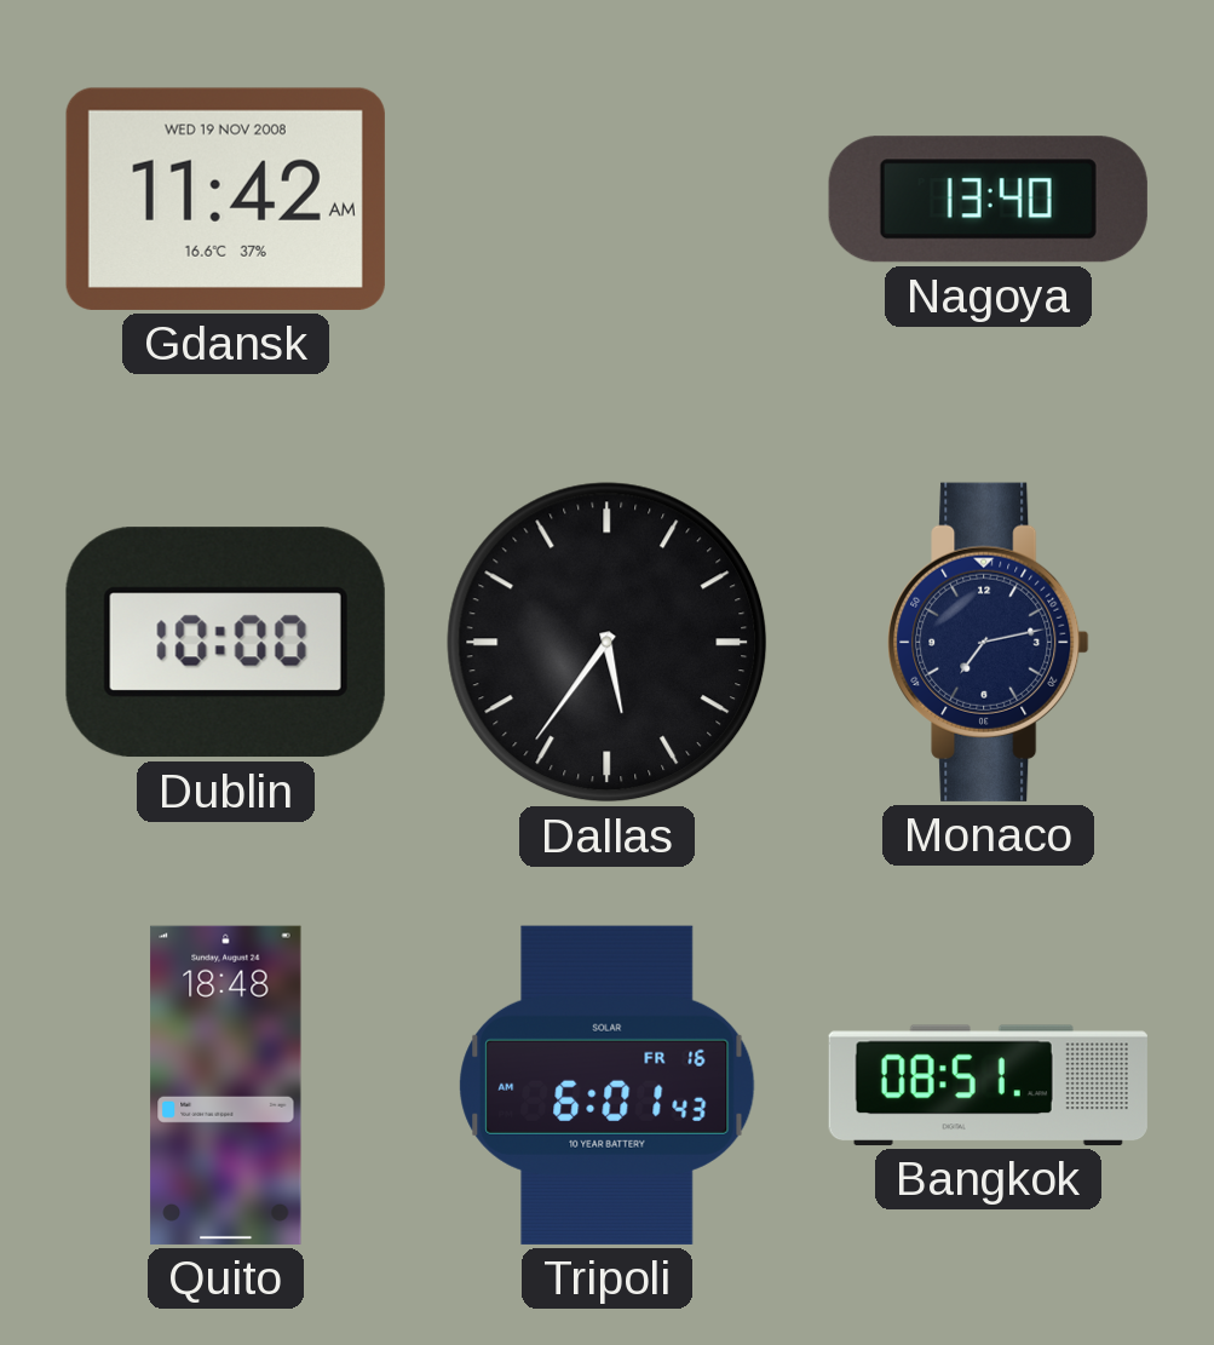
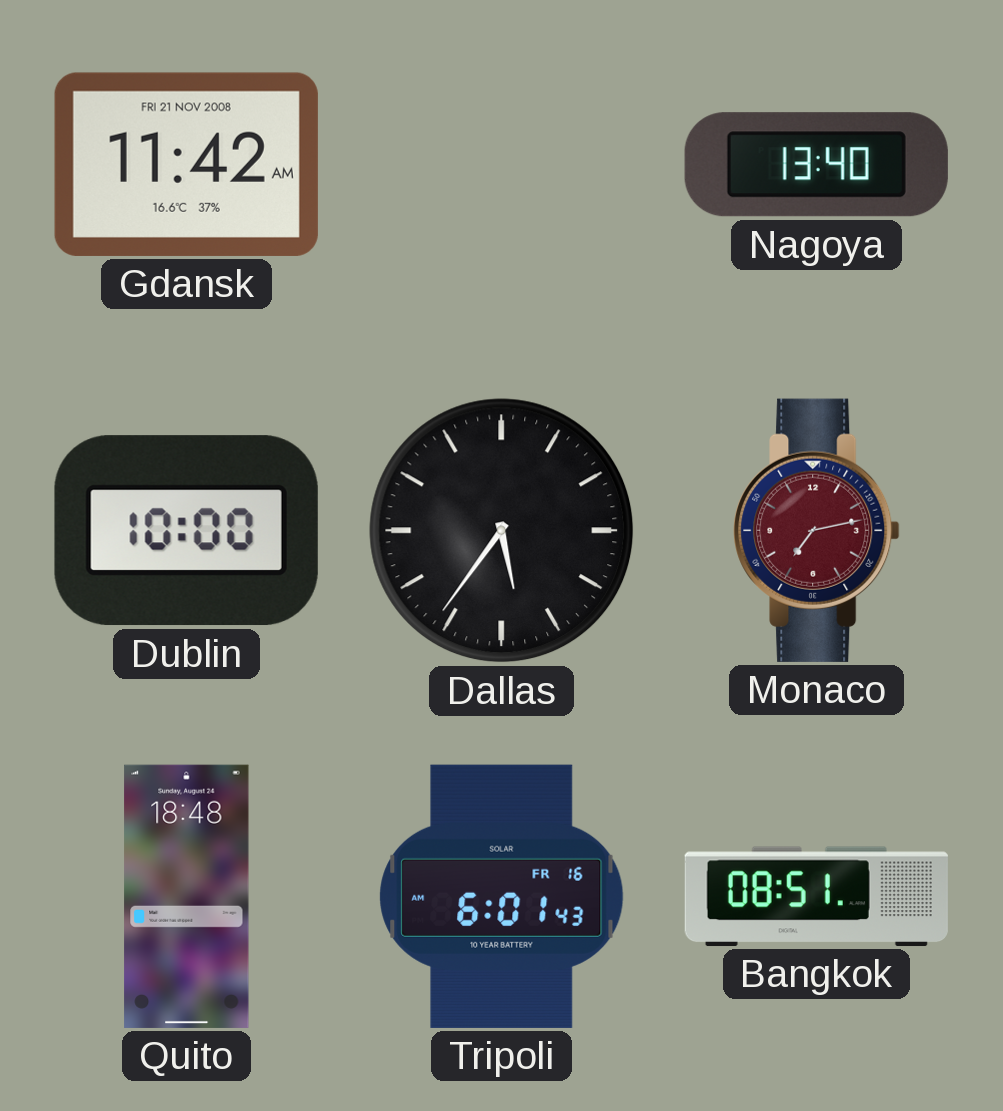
Gdansk date: WED 19 NOV 2008 -> FRI 21 NOV 2008 (186, 164)
Monaco dial: navy -> burgundy (817, 530)
